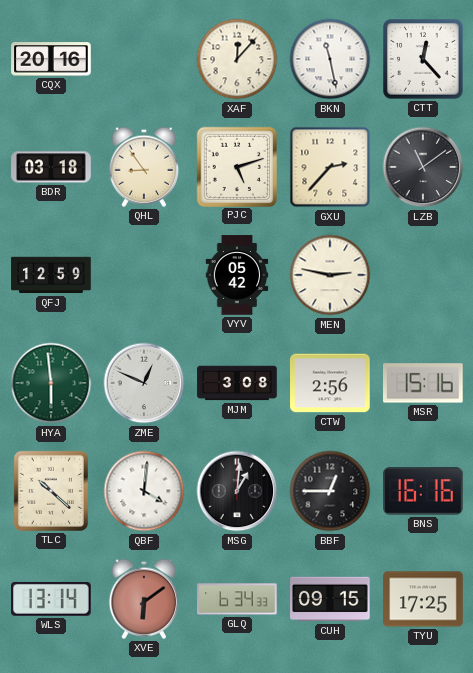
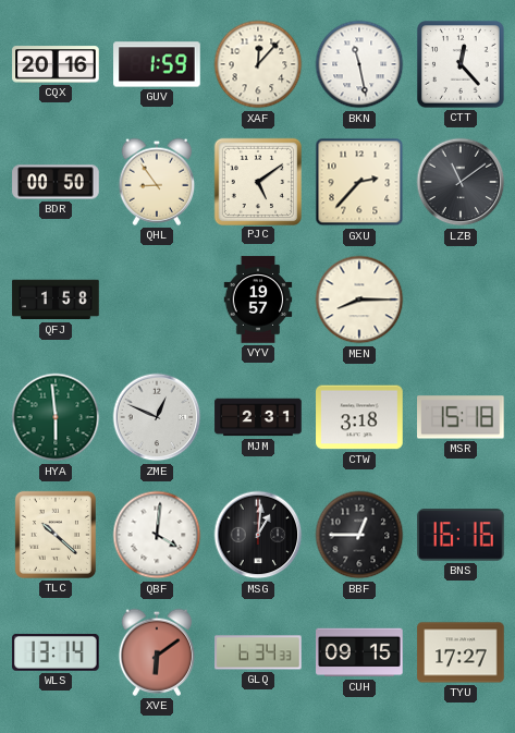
GUV: none -> 1:59 (157, 64)
BDR: 03:18 -> 00:50 (56, 182)
PJC: 5:12 -> 5:09 (257, 181)
QFJ: 12:59 -> 1:58 (56, 300)
VYV: 05:42 -> 19:57 (258, 300)
MEN: 2:47 -> 8:15 (359, 300)
MJM: 3:08 -> 2:31 (258, 417)
CTW: 2:56 -> 3:18 (359, 417)
MSR: 15:16 -> 15:18 (462, 417)
TYU: 17:25 -> 17:27 (461, 652)
